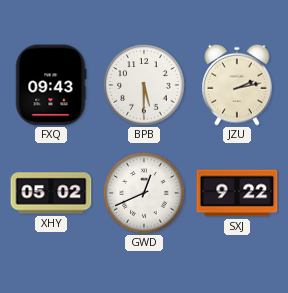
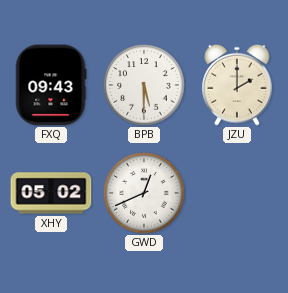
JZU: 2:13 -> 2:00 (237, 85)
SXJ: 9:22 -> none (237, 193)
